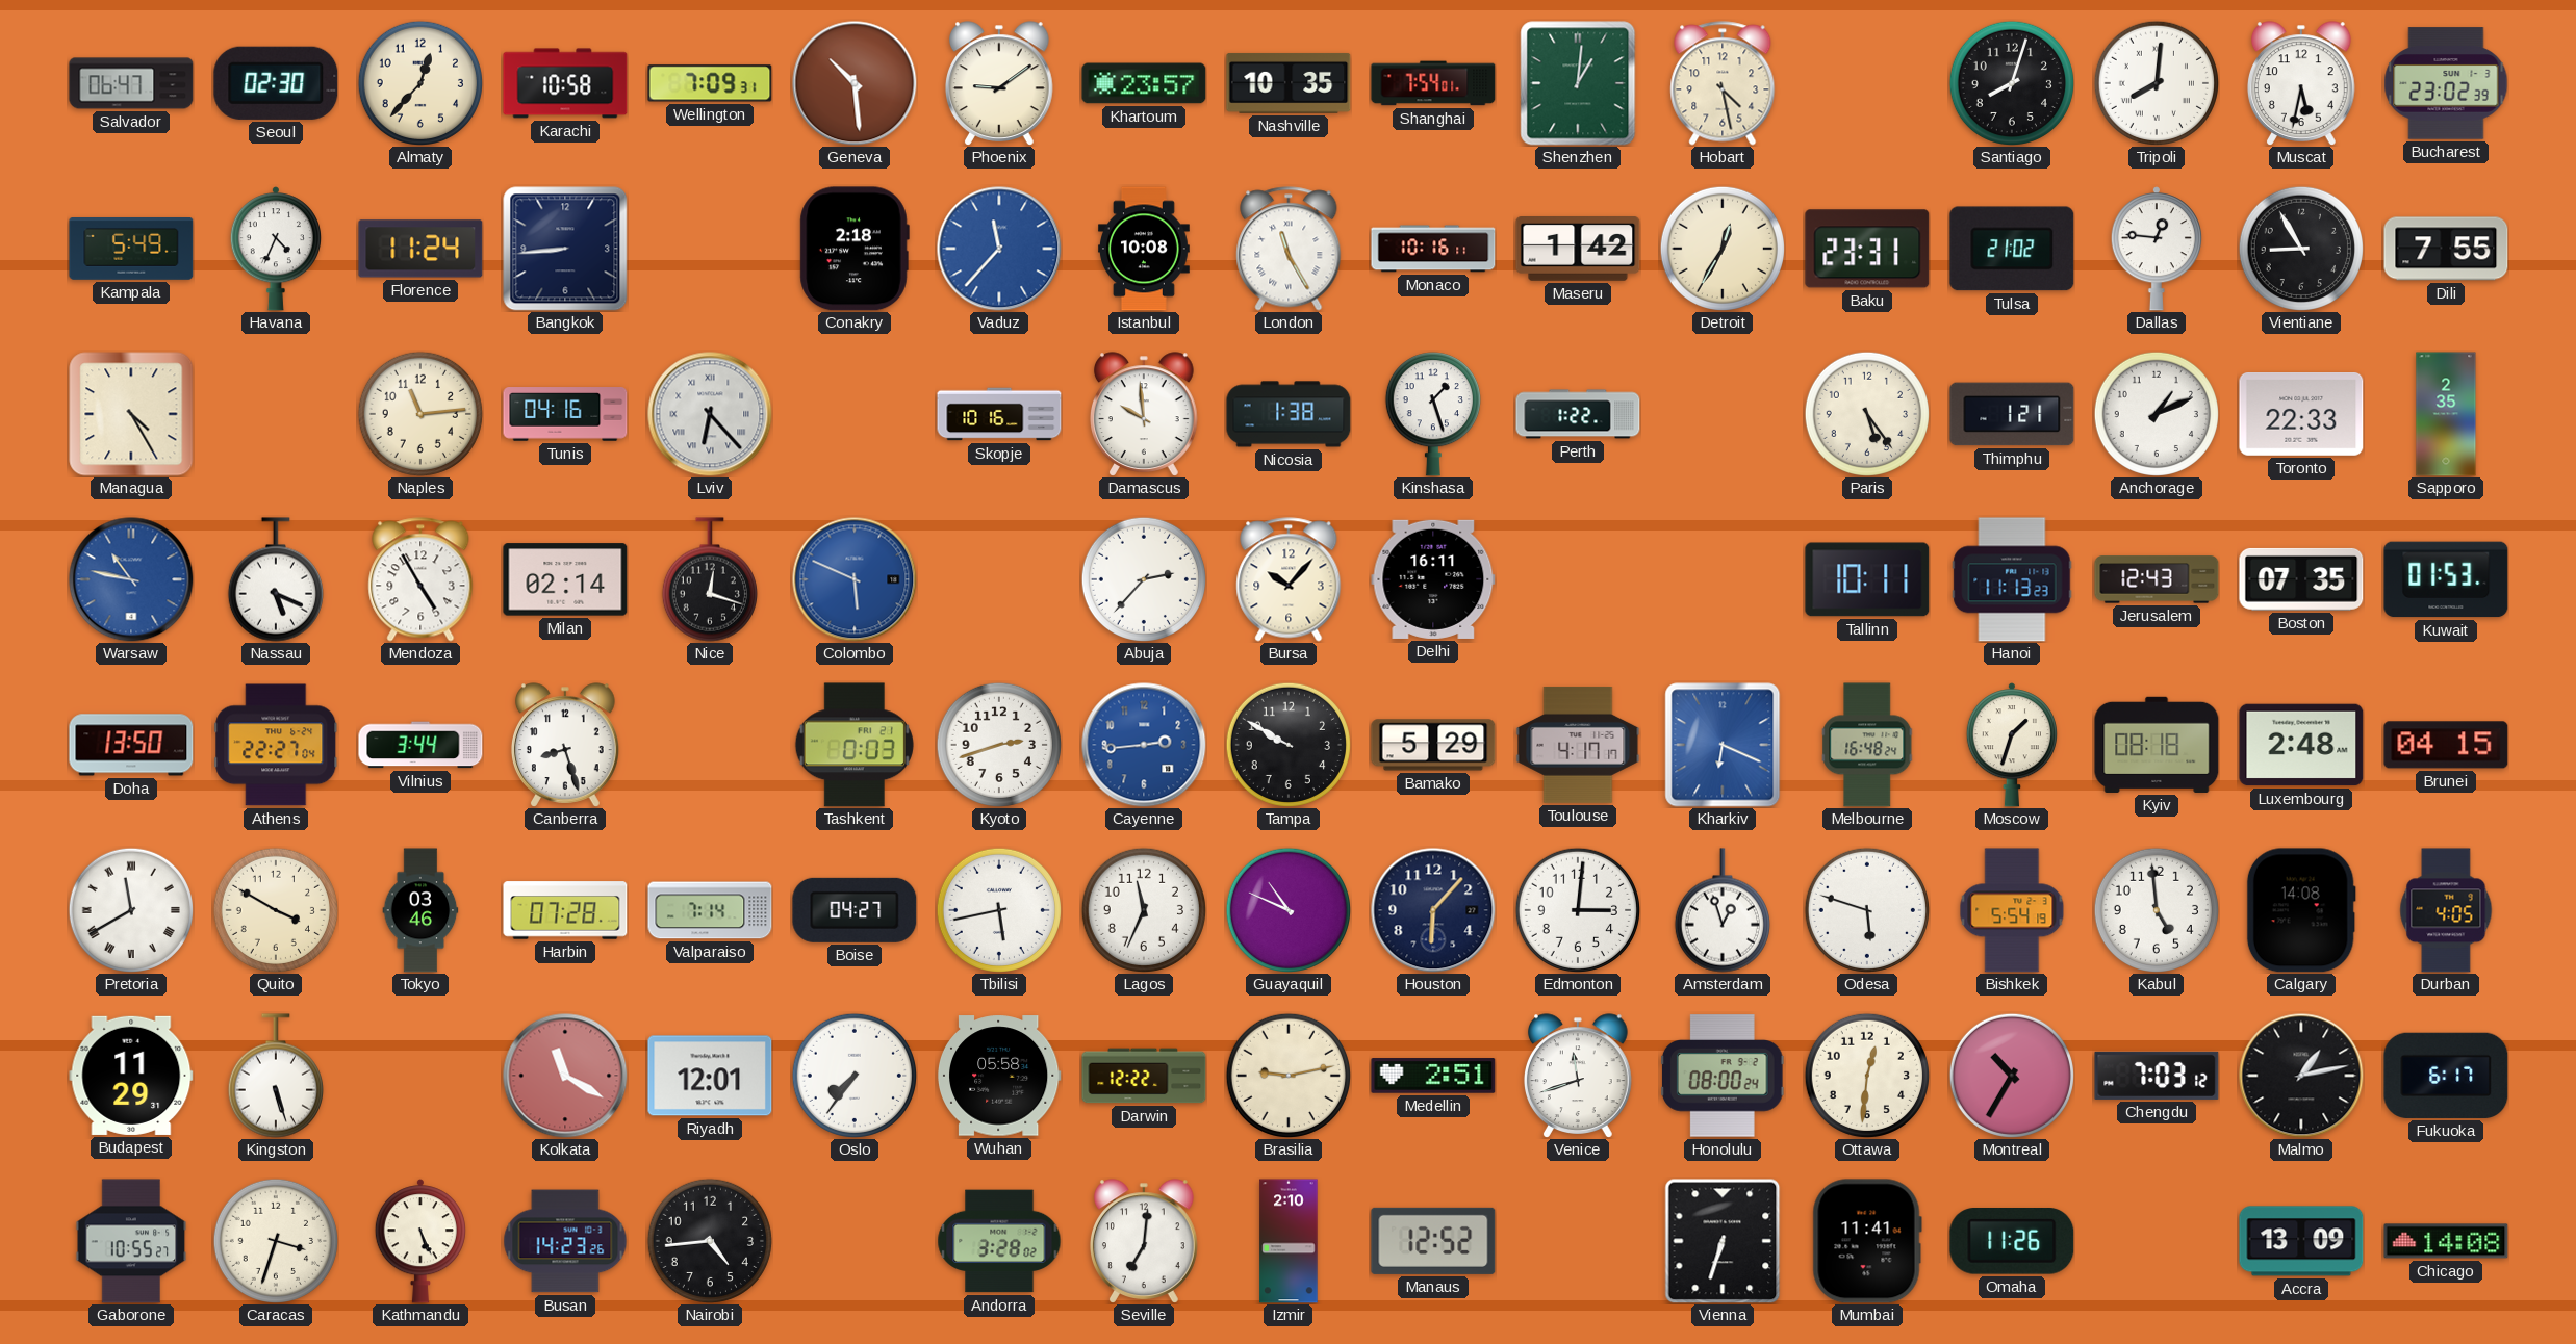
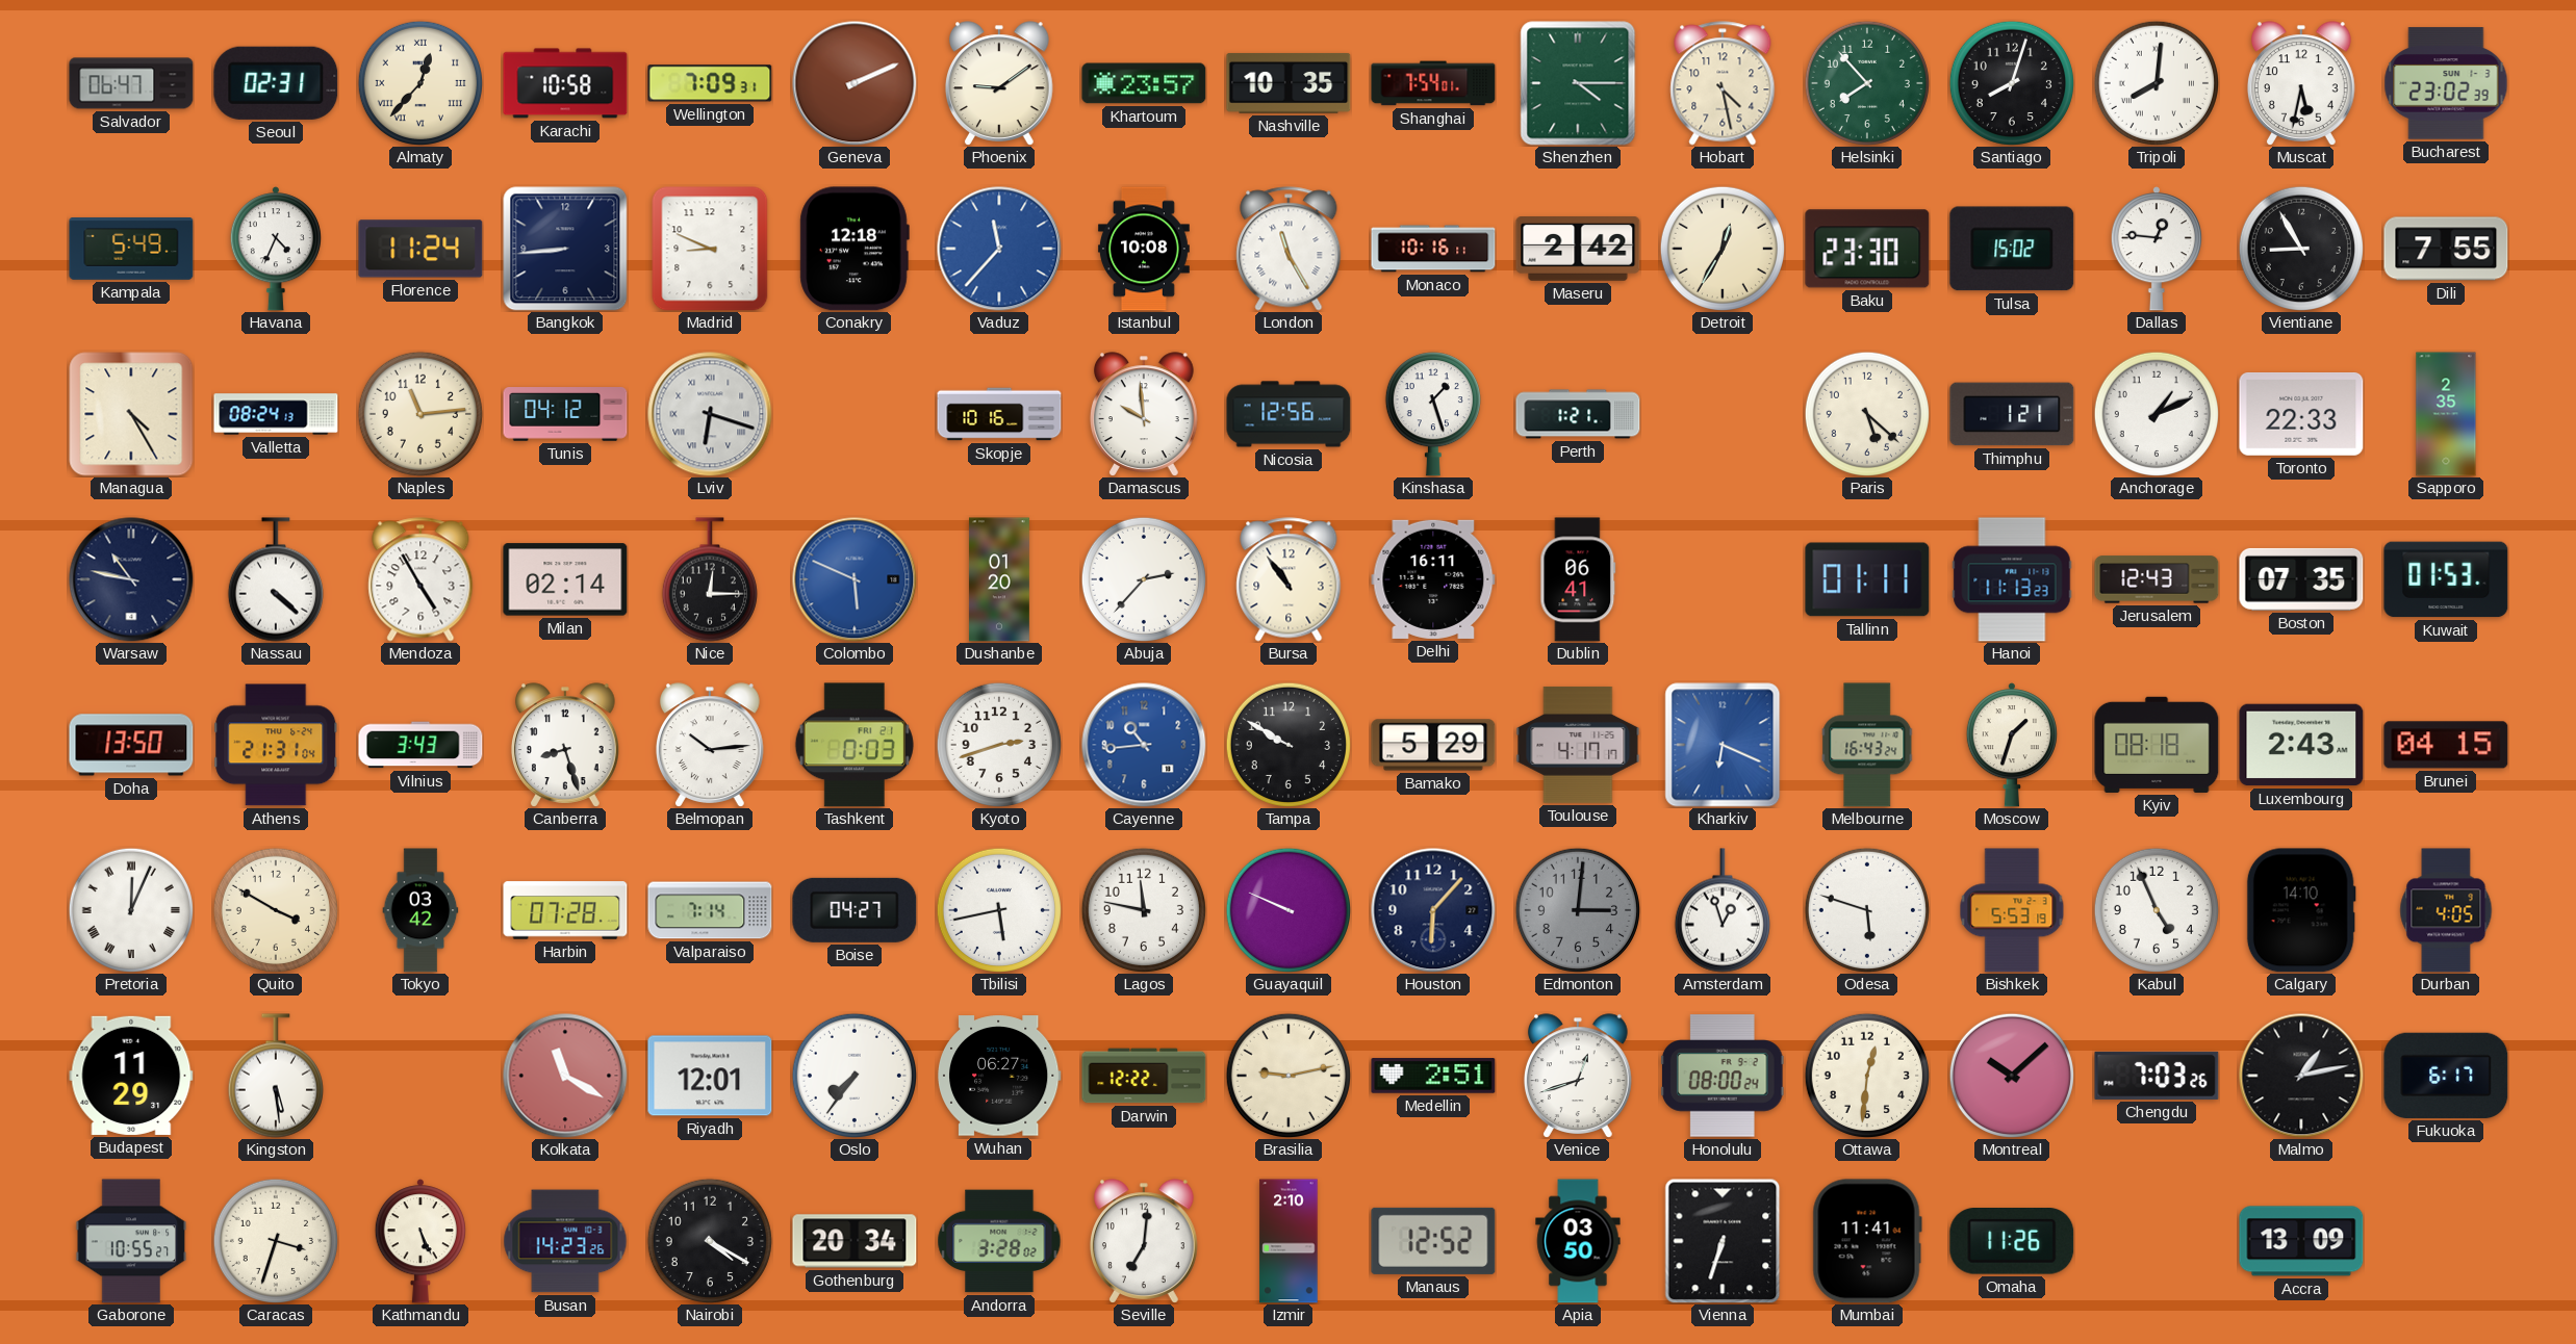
Seoul: 02:30 -> 02:31 (276, 83)
Almaty numerals: Arabic -> Roman (420, 83)
Geneva: 10:29 -> 2:11 (855, 83)
Shenzhen: 1:01 -> 4:15 (1578, 83)
Helsinki: none -> 7:53 (1867, 83)
Madrid: none -> 8:49 (710, 249)
Conakry: 2:18 -> 12:18 (855, 249)
Maseru: 1:42 -> 2:42 (1578, 250)
Baku: 23:31 -> 23:30 (1867, 249)
Tulsa: 21:02 -> 15:02 (2012, 249)
Valletta: none -> 08:24 (276, 414)
Tunis: 04:16 -> 04:12 (565, 415)
Lviv: 6:23 -> 6:18 (710, 414)
Nicosia: 1:38 -> 12:56 (1289, 414)
Perth: 1:22 -> 1:21 (1578, 414)
Paris: 5:24 -> 5:22 (1867, 414)
Warsaw dial: blue -> navy (131, 579)
Nassau: 5:19 -> 4:22 (276, 579)
Nice: 12:18 -> 12:15 (710, 579)
Dushanbe: none -> 01:20 (999, 579)
Bursa: 10:07 -> 10:54 (1289, 579)
Dublin: none -> 06:41 (1578, 579)
Tallinn: 10:11 -> 01:11 (1867, 579)
Athens: 22:27 -> 21:31 (276, 745)
Vilnius: 3:44 -> 3:43 (420, 745)
Belmopan: none -> 10:14 (710, 745)
Cayenne: 2:44 -> 10:44 (1144, 745)
Melbourne: 16:48 -> 16:43 (1867, 745)
Luxembourg: 2:48 -> 2:43 (2301, 745)
Pretoria: 11:40 -> 12:04 (131, 910)
Tokyo: 03:46 -> 03:42 (420, 910)
Lagos: 11:34 -> 11:47 (1144, 910)
Guayaquil: 10:49 -> 9:49 (1289, 910)
Edmonton dial: white -> grey (1578, 910)
Bishkek: 5:54 -> 5:53 (2012, 910)
Kabul: 4:59 -> 4:56 (2157, 910)
Calgary: 14:08 -> 14:10 (2301, 910)
Kingston: 5:27 -> 5:29 (276, 1076)
Wuhan: 05:58 -> 06:27 (999, 1076)
Venice: 11:42 -> 12:42 (1578, 1076)
Montreal: 10:35 -> 10:08 (2012, 1076)
Chengdu: 7:03:12 -> 7:03:26 (2157, 1076)
Nairobi: 4:44 -> 4:20 (710, 1241)
Gothenburg: none -> 20:34 (855, 1241)
Apia: none -> 03:50 (1578, 1241)
Chicago: 14:08 -> none (2446, 1241)
